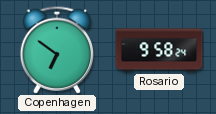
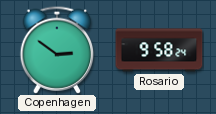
Copenhagen: 6:51 -> 2:51 (57, 50)
